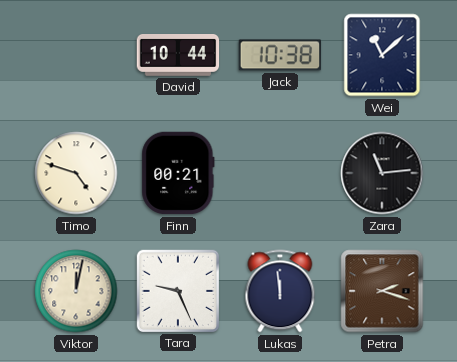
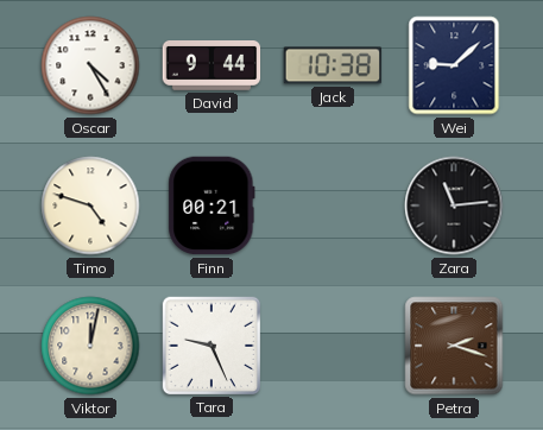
Oscar: none -> 4:25 (90, 65)
David: 10:44 -> 9:44 (211, 67)
Wei: 11:08 -> 9:08 (454, 65)
Lukas: 11:59 -> none (280, 291)
